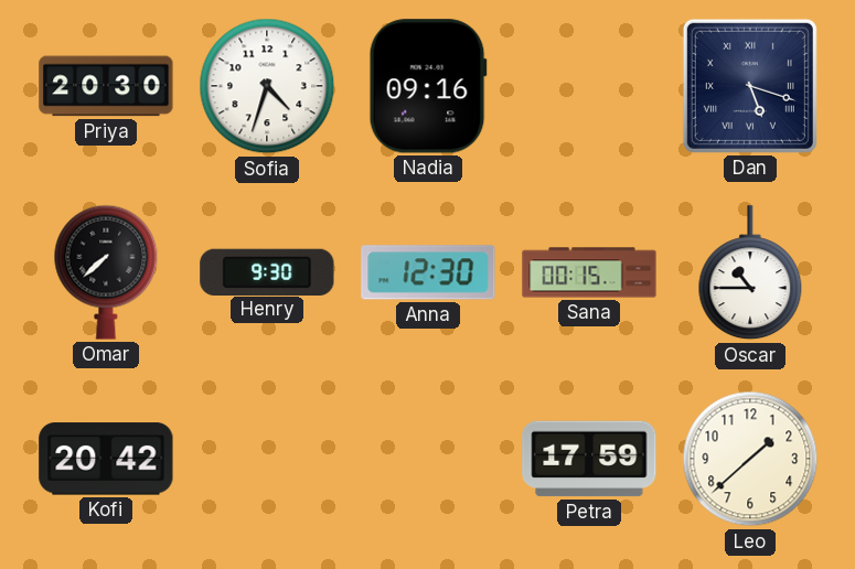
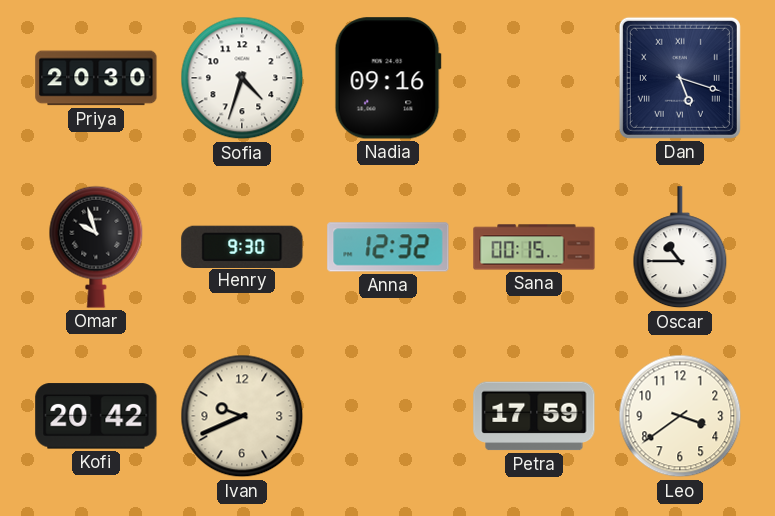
Omar: 7:38 -> 9:57 (96, 247)
Anna: 12:30 -> 12:32 (388, 247)
Ivan: none -> 9:41 (242, 416)
Leo: 1:38 -> 3:39 (680, 416)
